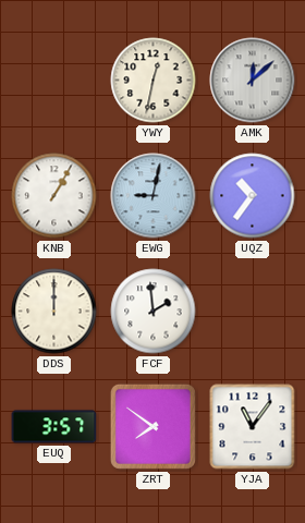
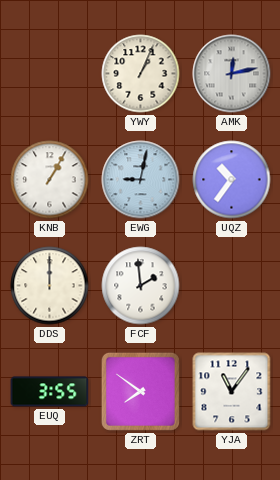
YWY: 12:32 -> 1:04 (141, 74)
AMK: 12:08 -> 12:13 (232, 74)
EUQ: 3:57 -> 3:55 (50, 392)
